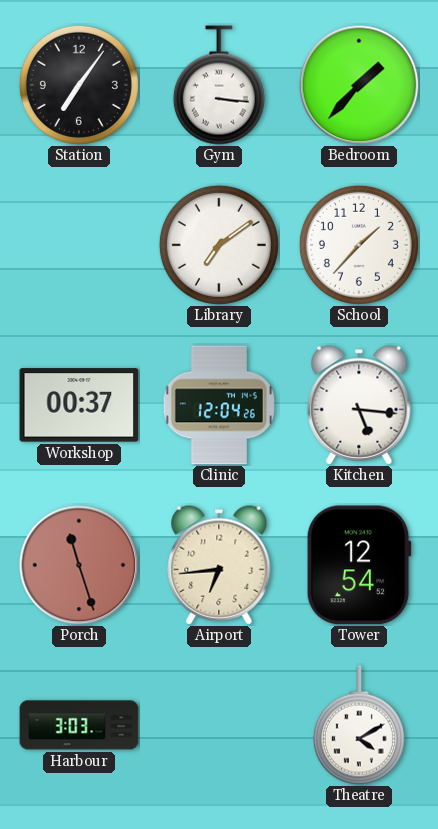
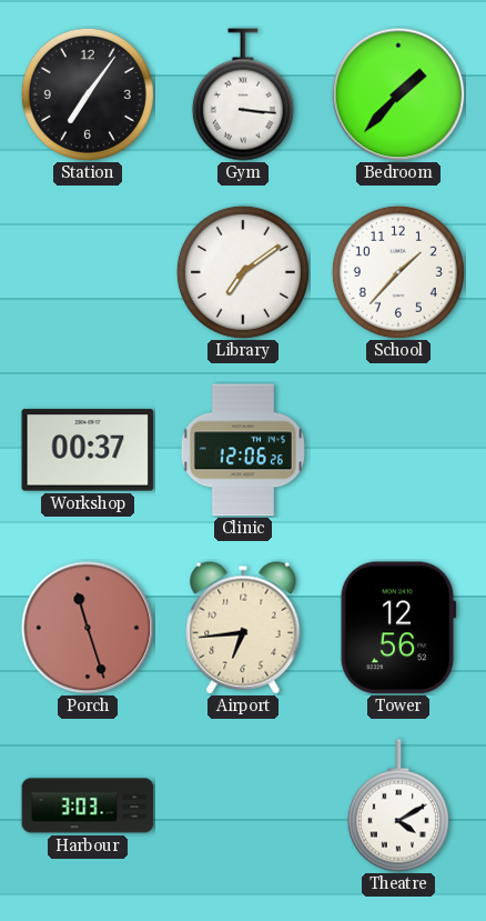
Clinic: 12:04 -> 12:06 (243, 450)
Kitchen: 5:16 -> none (359, 405)
Tower: 12:54 -> 12:56 (398, 628)
